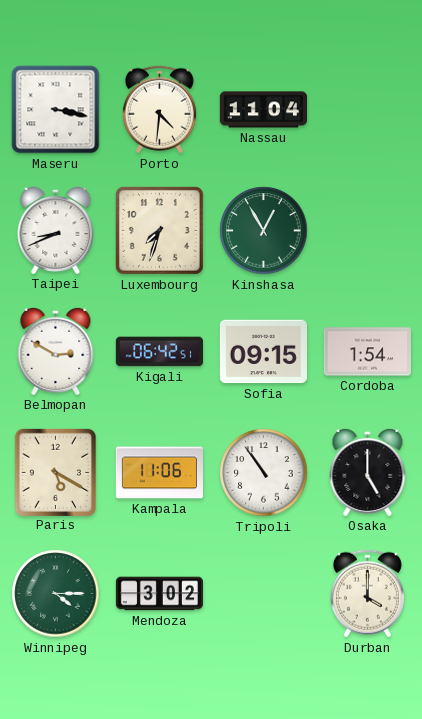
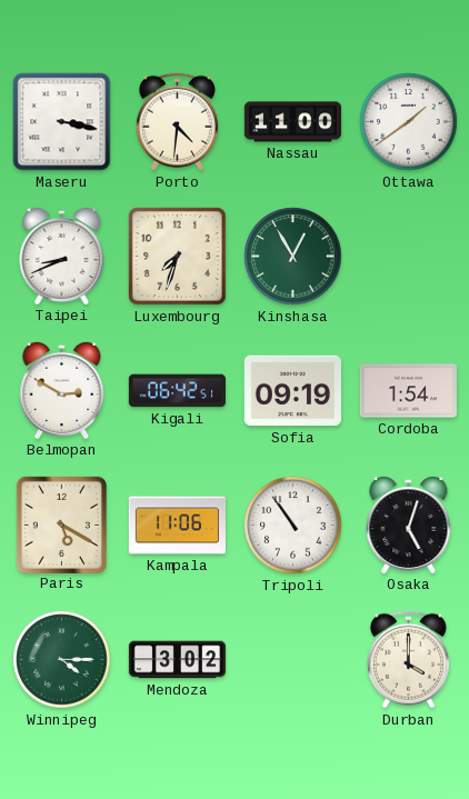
Nassau: 11:04 -> 11:00 (292, 122)
Ottawa: none -> 1:39 (409, 122)
Sofia: 09:15 -> 09:19 (292, 391)
Osaka: 5:00 -> 5:03 (409, 525)
